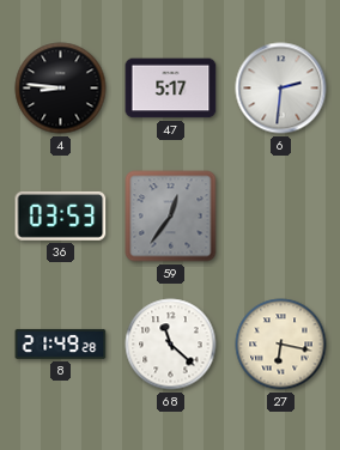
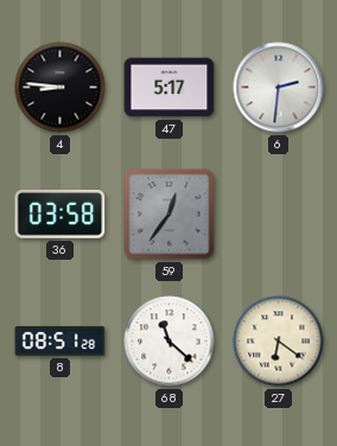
36: 03:53 -> 03:58 (61, 214)
8: 21:49 -> 08:51 (61, 340)
27: 6:17 -> 6:21 (279, 342)
